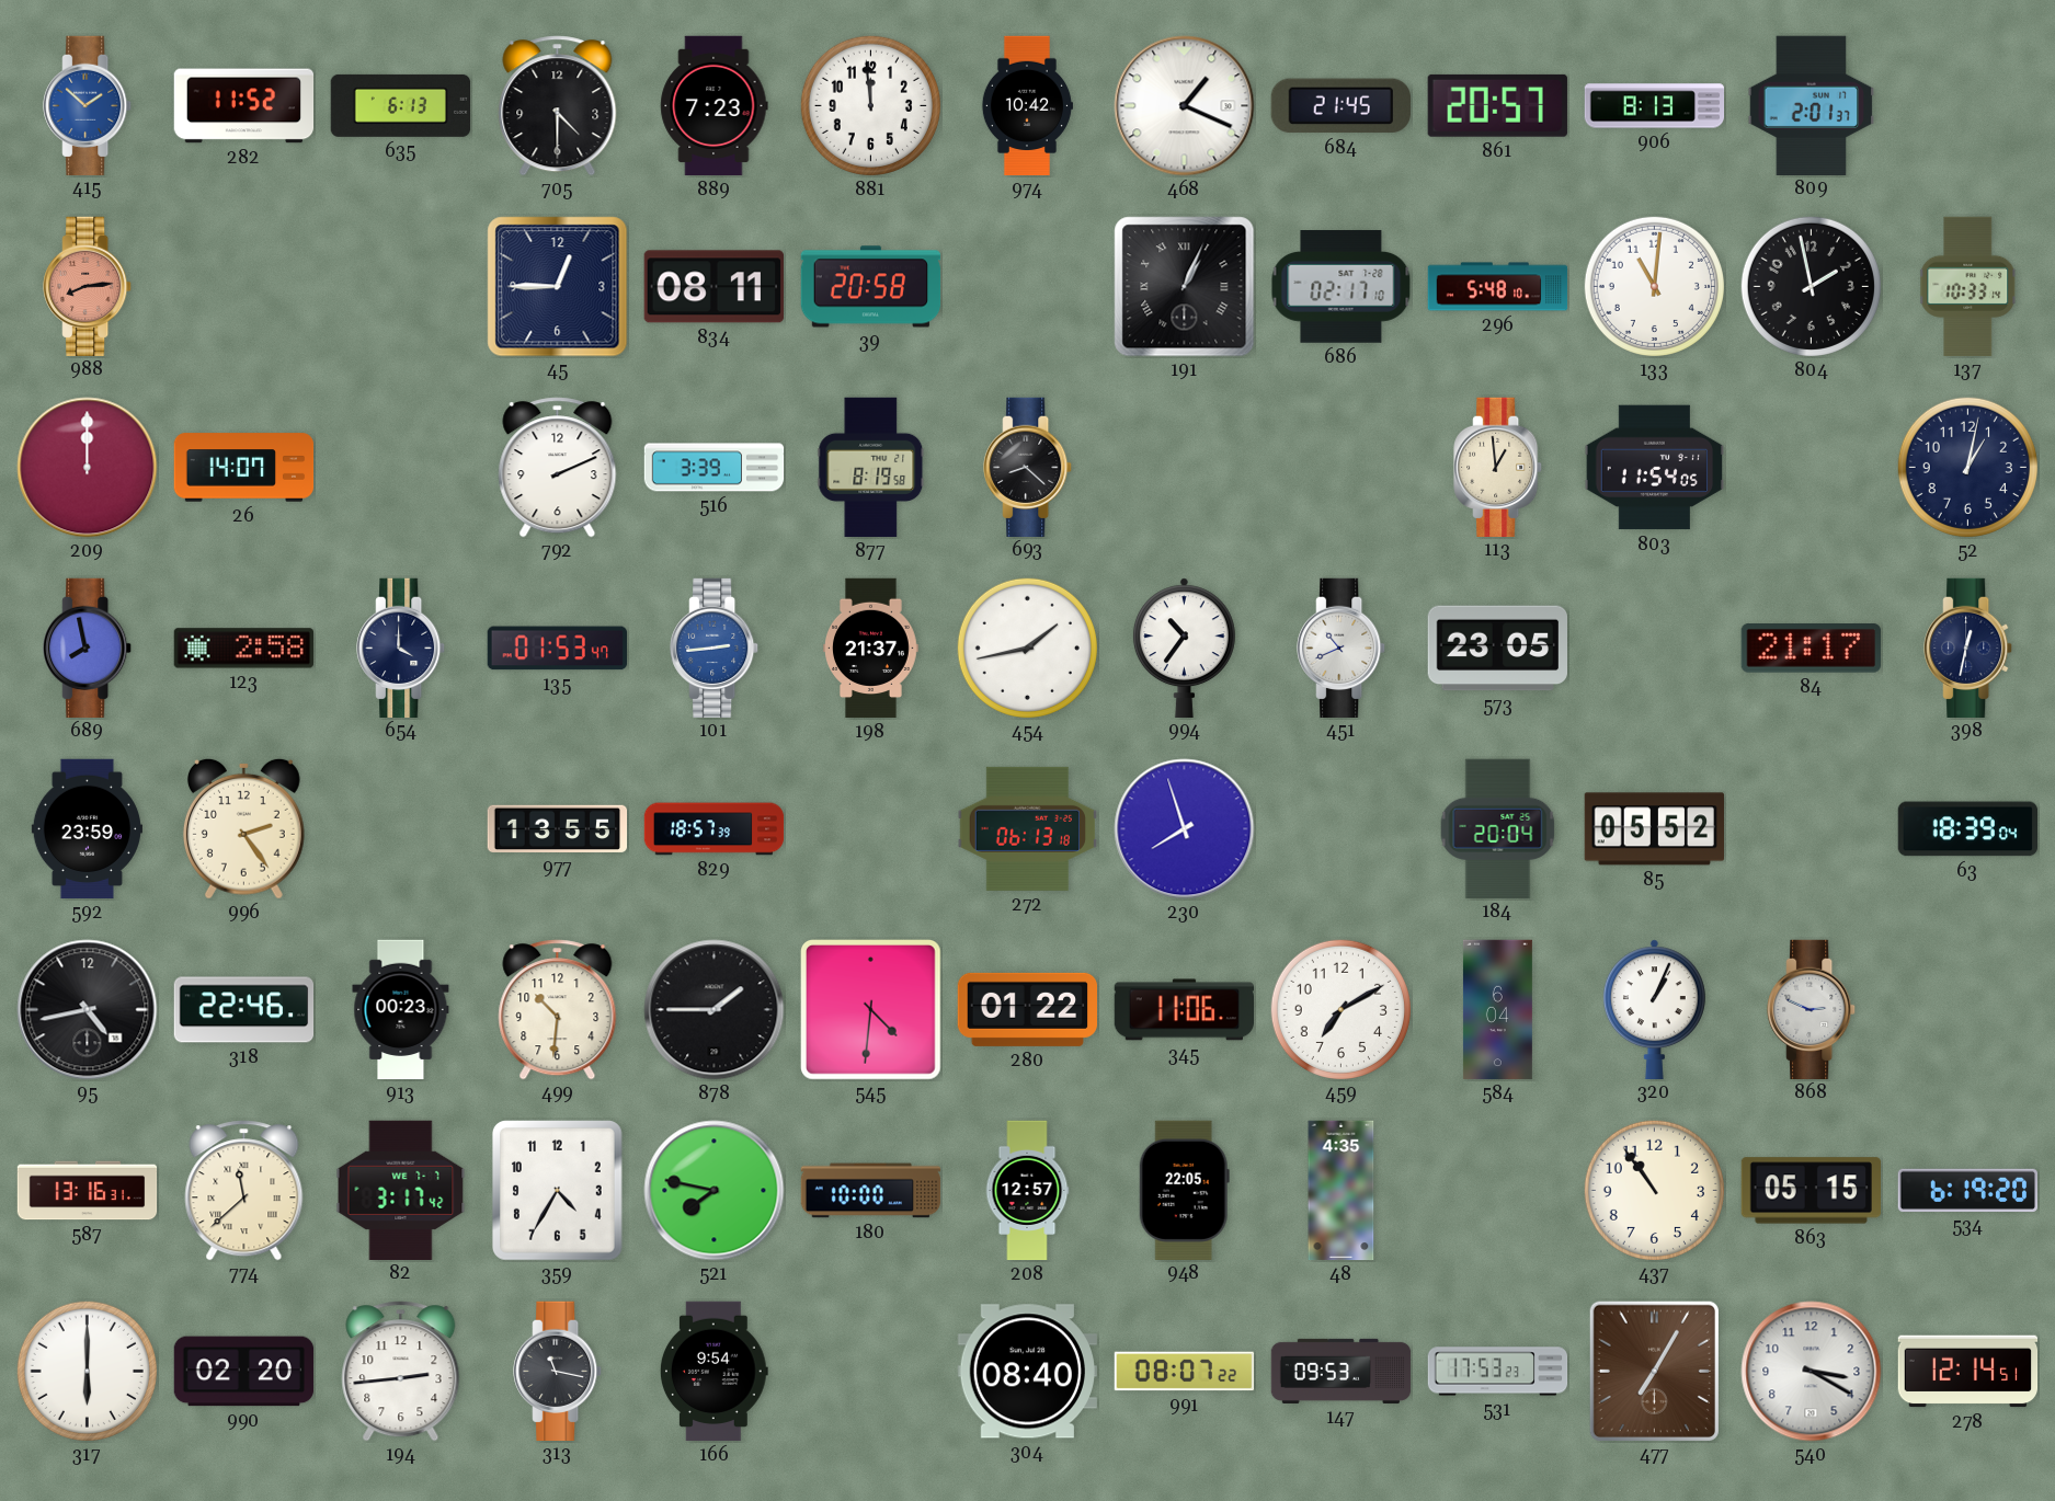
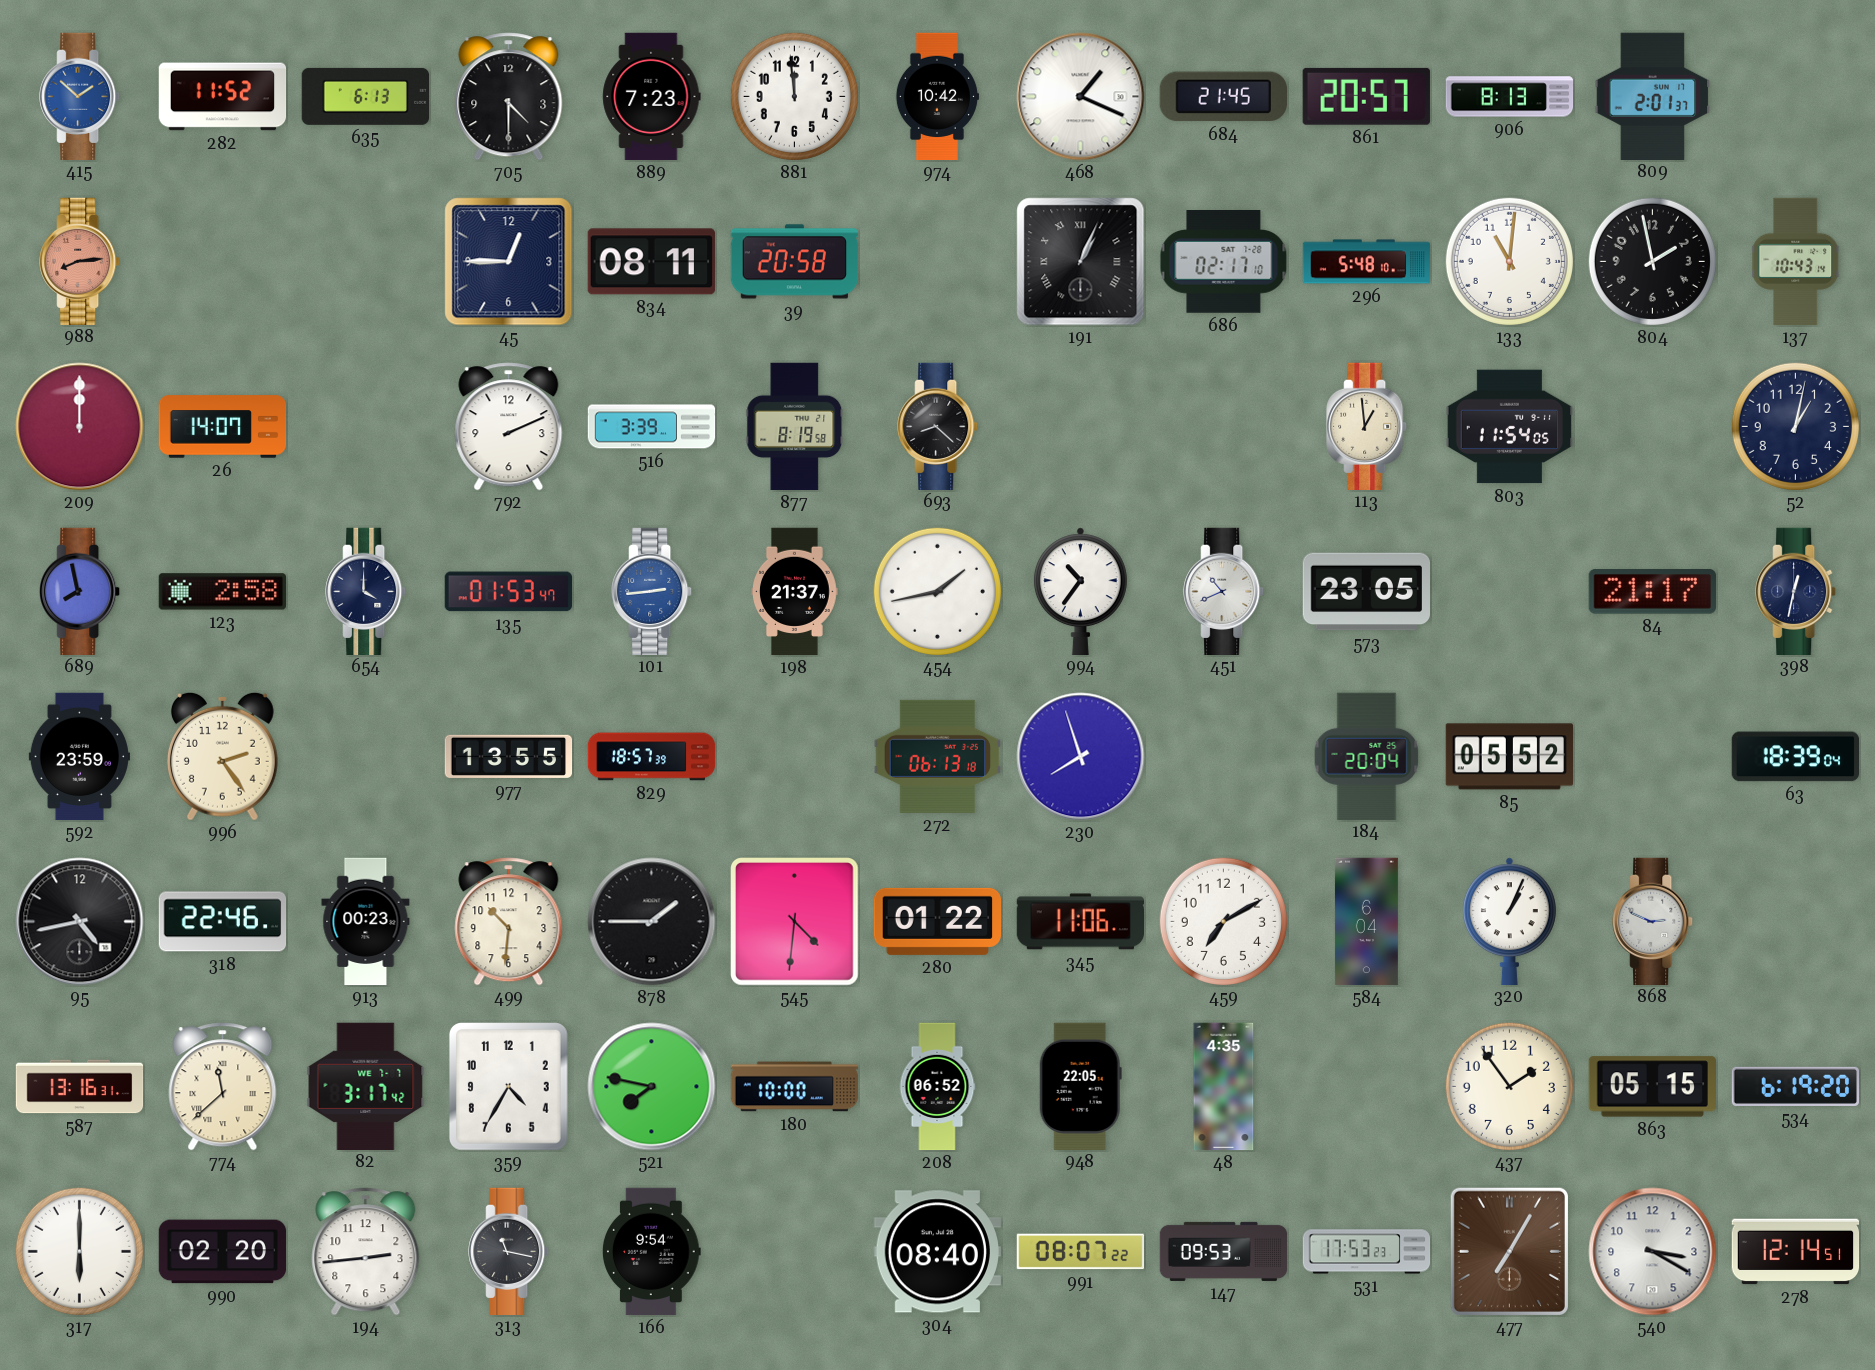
137: 10:33 -> 10:43 (1796, 262)
208: 12:57 -> 06:52 (937, 1087)
437: 10:54 -> 1:54 (1509, 1086)
